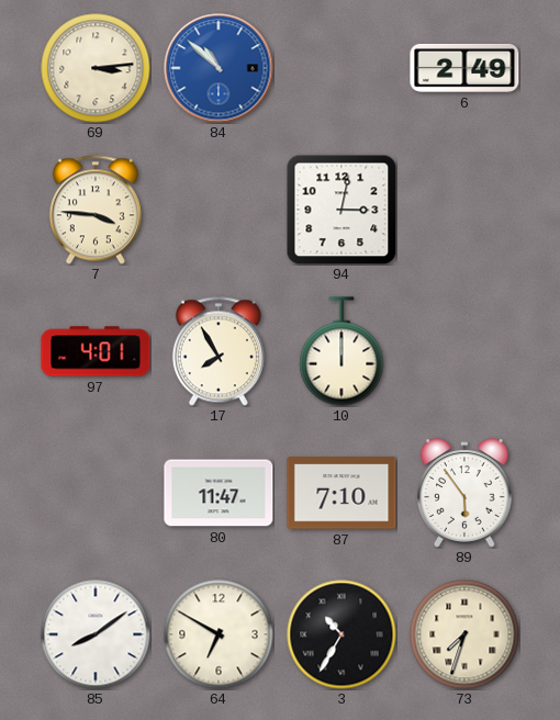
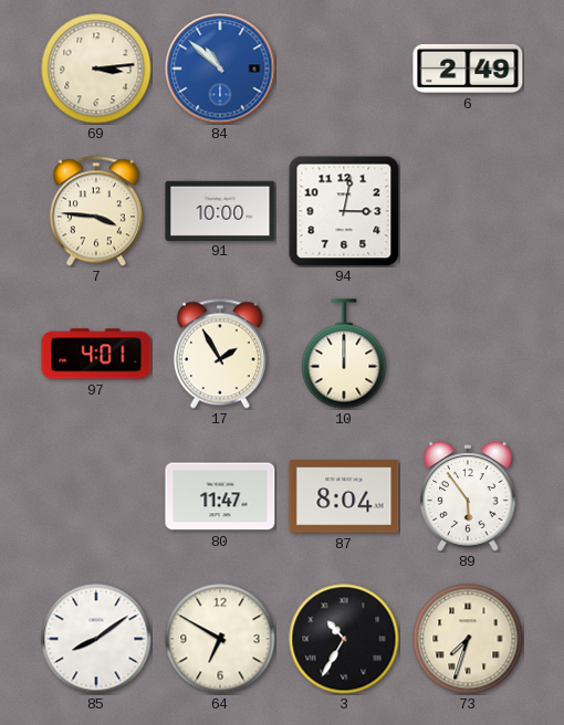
91: none -> 10:00 (220, 210)
17: 7:55 -> 1:55 (220, 354)
87: 7:10 -> 8:04 (344, 496)
